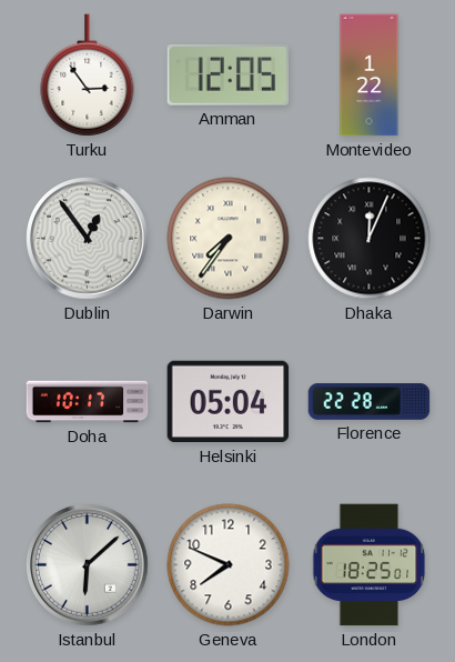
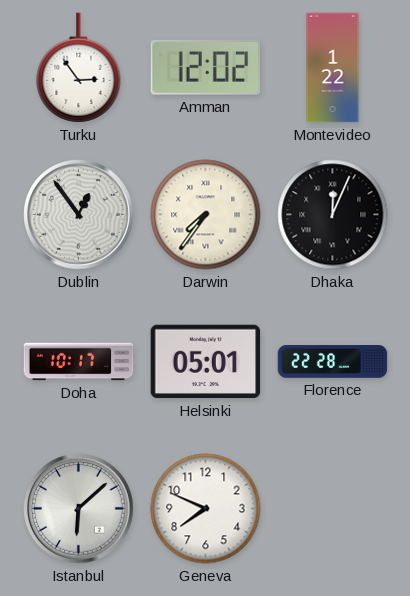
Amman: 12:05 -> 12:02 (206, 68)
Helsinki: 05:04 -> 05:01 (206, 362)
London: 18:25 -> none (370, 565)
